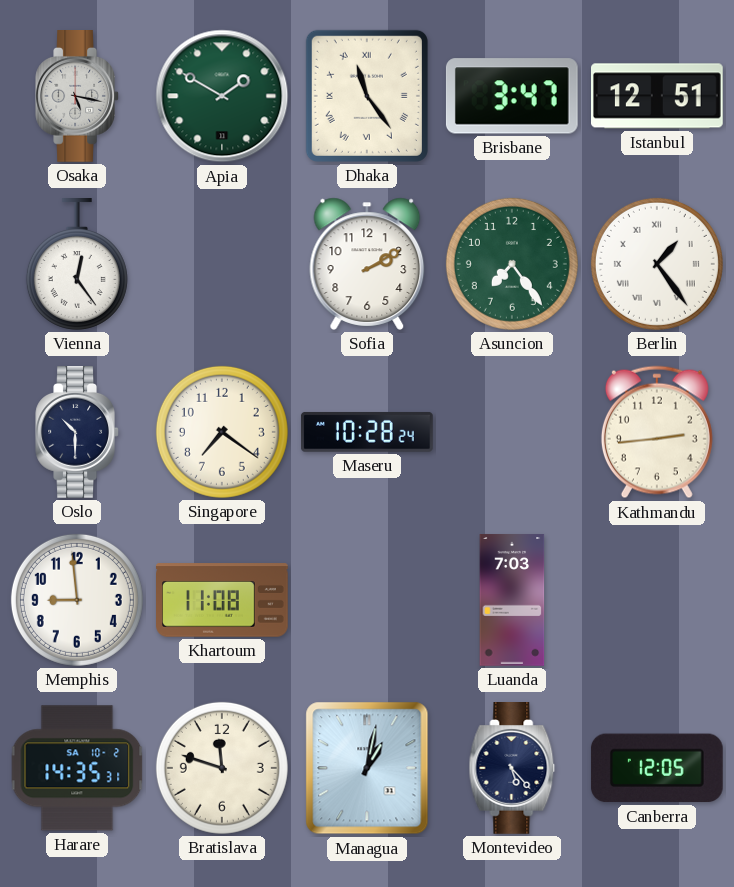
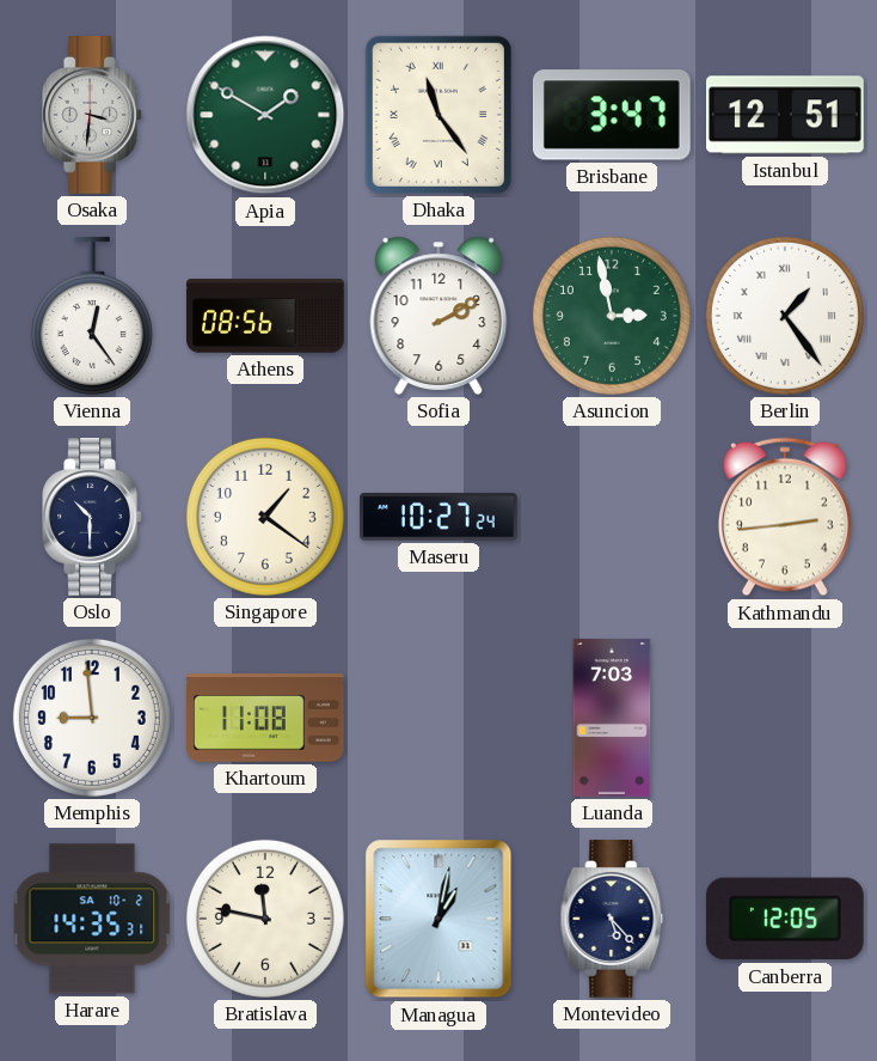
Osaka: 5:17 -> 3:31 (92, 116)
Athens: none -> 08:56 (266, 316)
Asuncion: 7:24 -> 2:58 (612, 316)
Singapore: 7:21 -> 1:21 (265, 517)
Maseru: 10:28 -> 10:27 (438, 517)
Bratislava: 11:48 -> 11:47 (265, 919)
